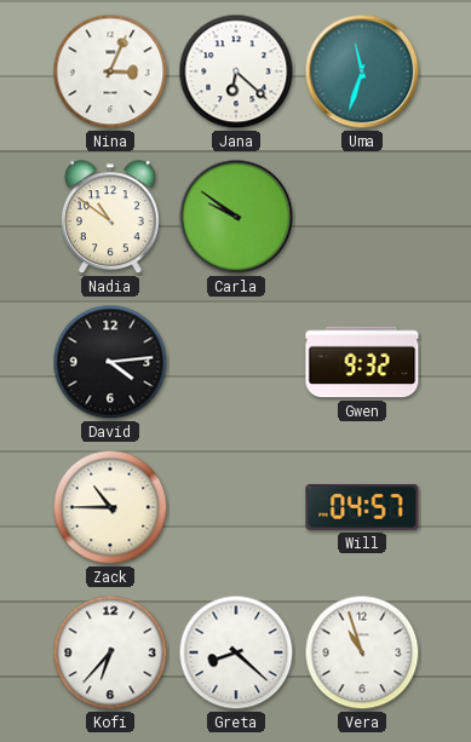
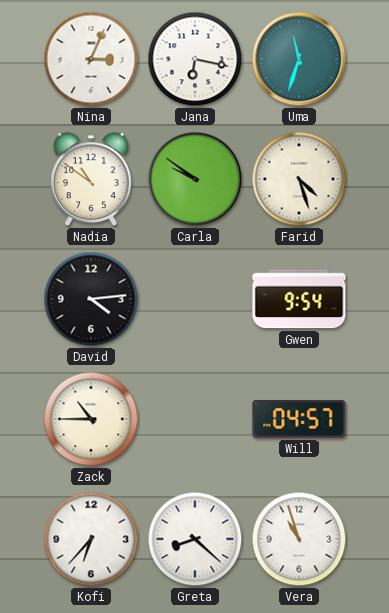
Jana: 6:22 -> 6:17 (195, 59)
Farid: none -> 4:27 (299, 179)
Gwen: 9:32 -> 9:54 (299, 299)
